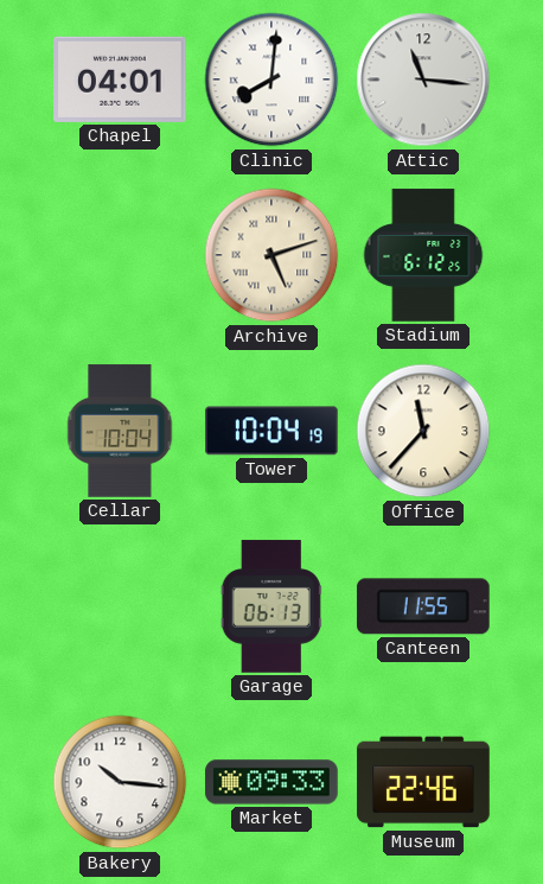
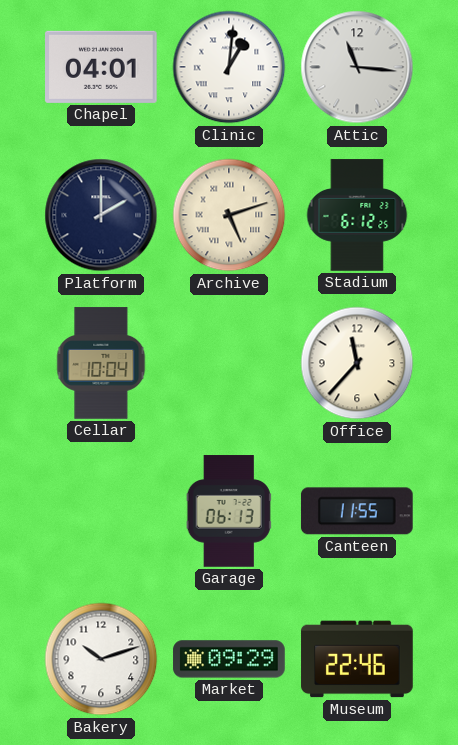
Clinic: 8:01 -> 1:01 (229, 67)
Platform: none -> 2:00 (101, 215)
Tower: 10:04 -> none (273, 431)
Bakery: 10:16 -> 10:12 (101, 659)
Market: 09:33 -> 09:29 (229, 659)
